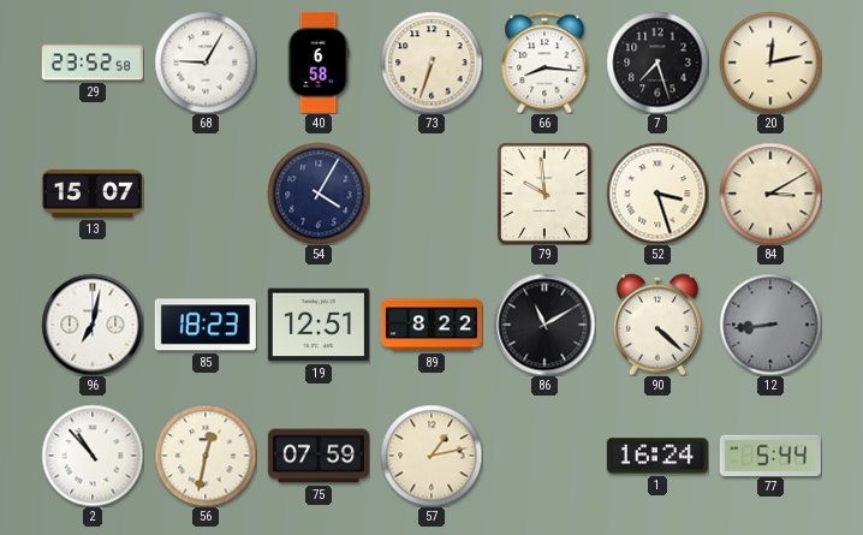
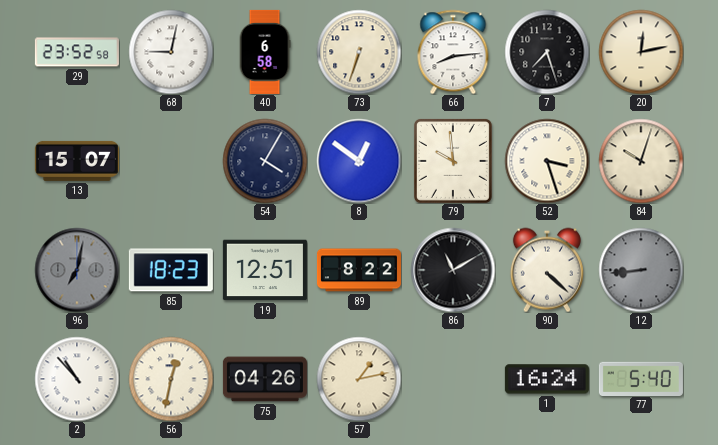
68: 9:05 -> 9:02 (171, 52)
66: 8:16 -> 8:14 (453, 52)
8: none -> 12:51 (359, 161)
84: 3:10 -> 10:03 (641, 161)
96 dial: white -> grey (77, 270)
75: 07:59 -> 04:26 (265, 379)
77: 5:44 -> 5:40 (641, 378)
